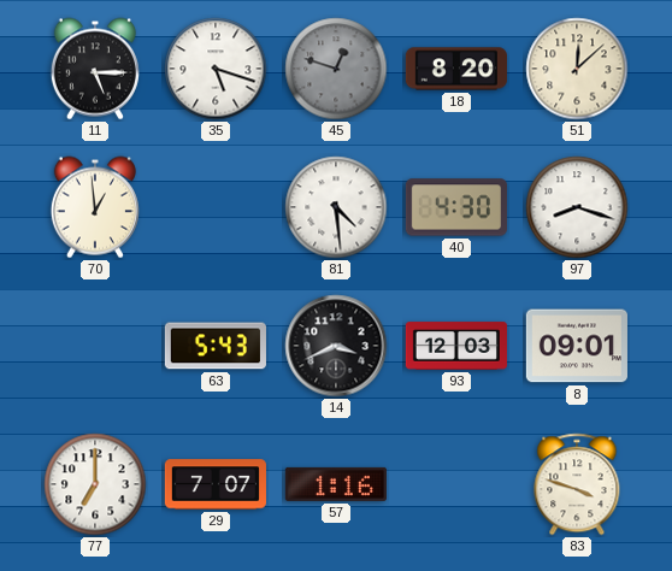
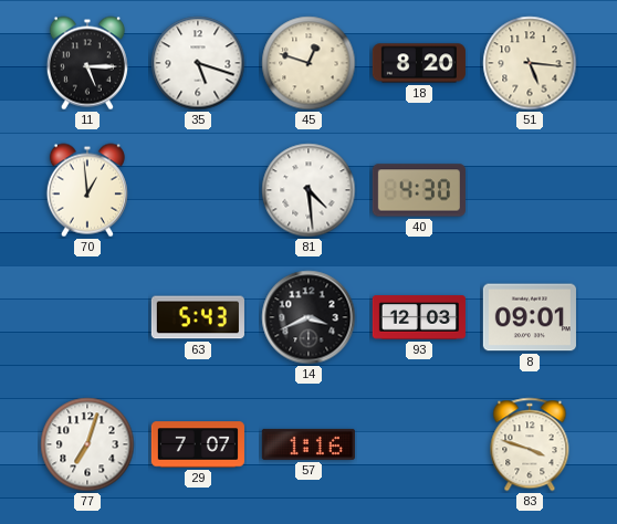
45 dial: grey -> cream (308, 63)
51: 12:08 -> 5:16 (530, 63)
97: 8:18 -> none (577, 207)
77: 7:00 -> 7:03 (87, 444)
